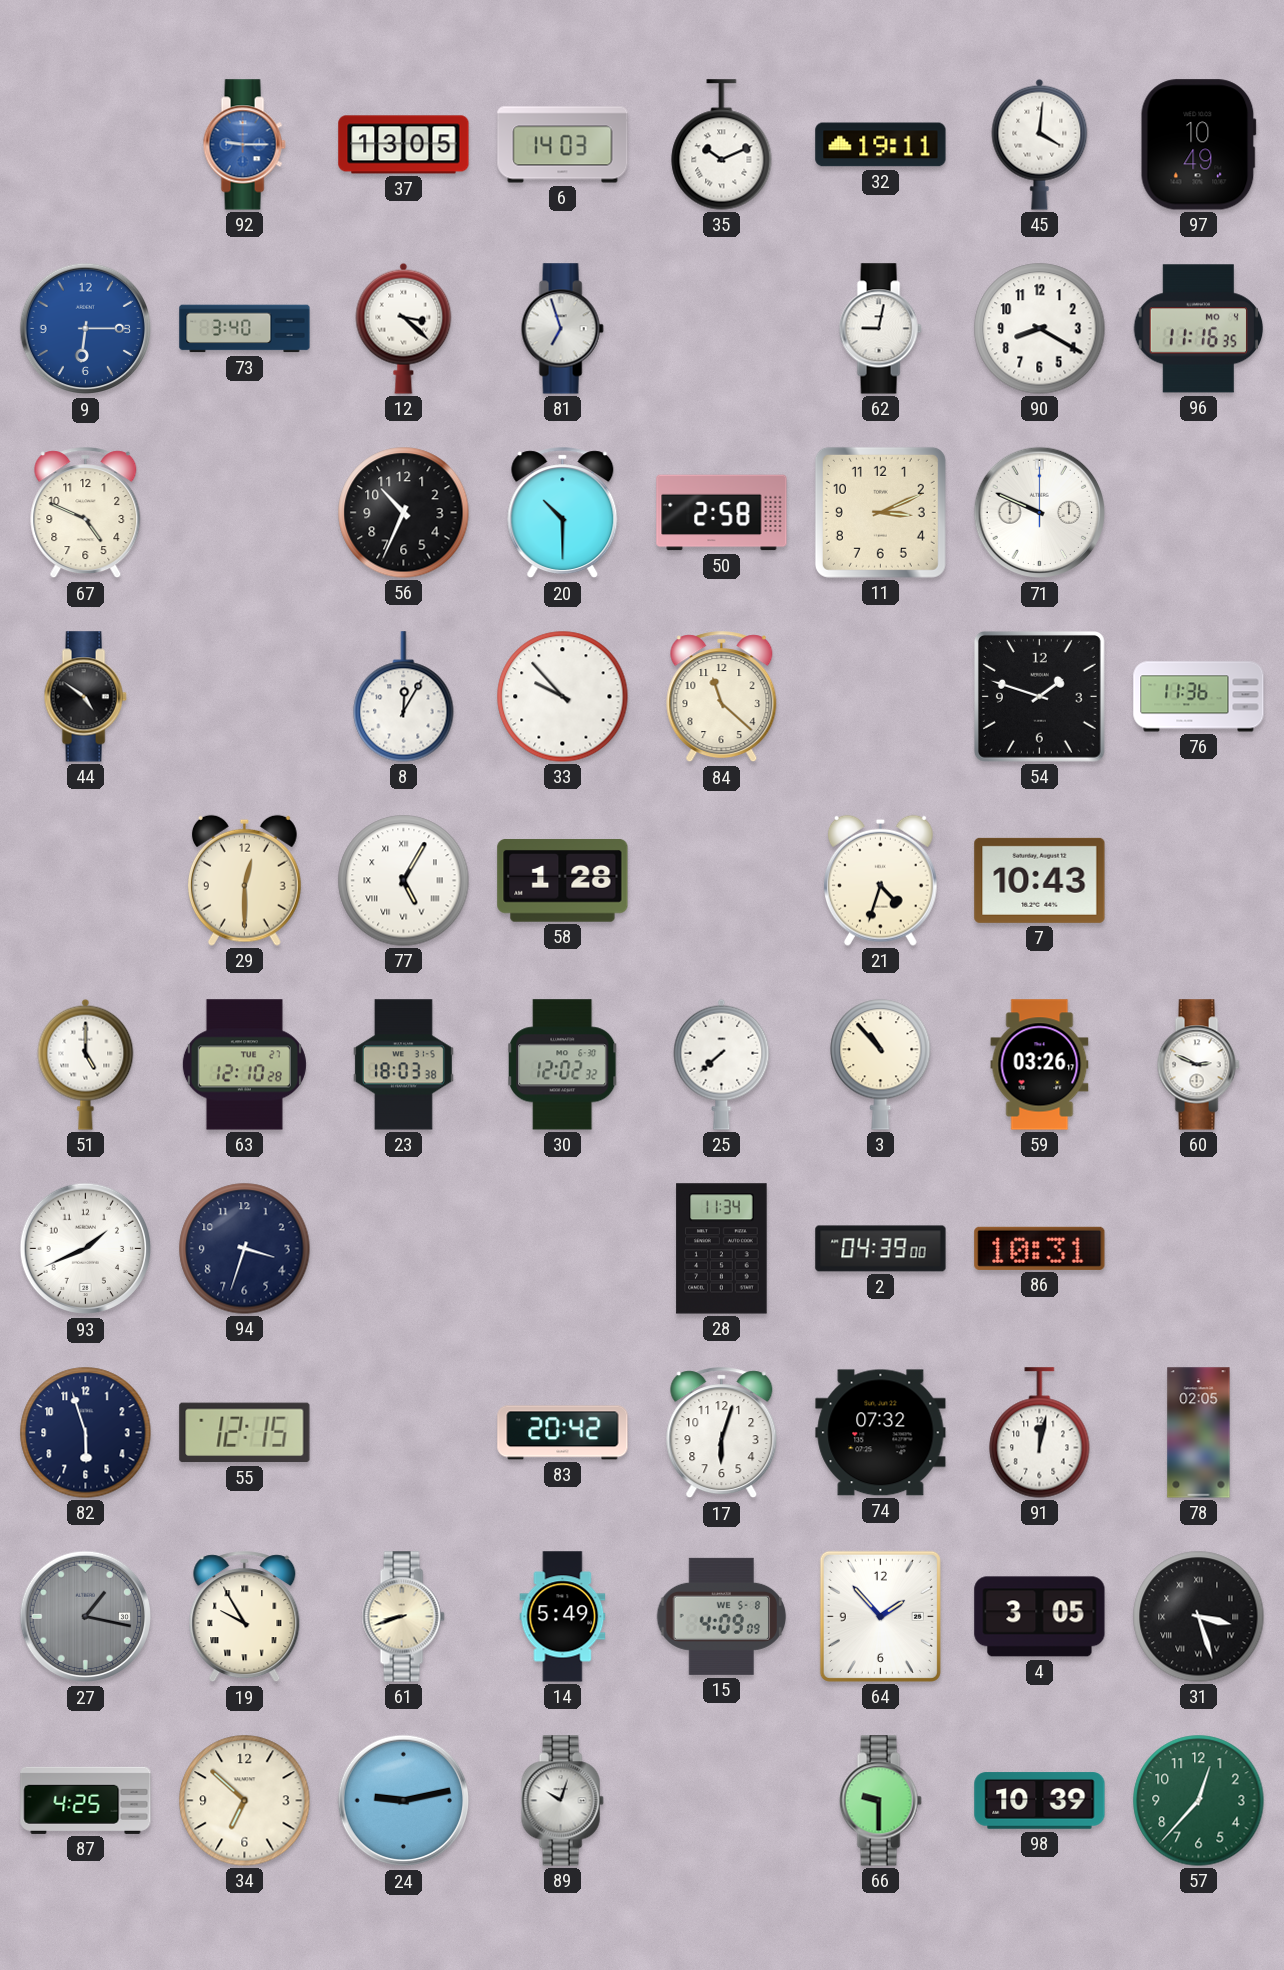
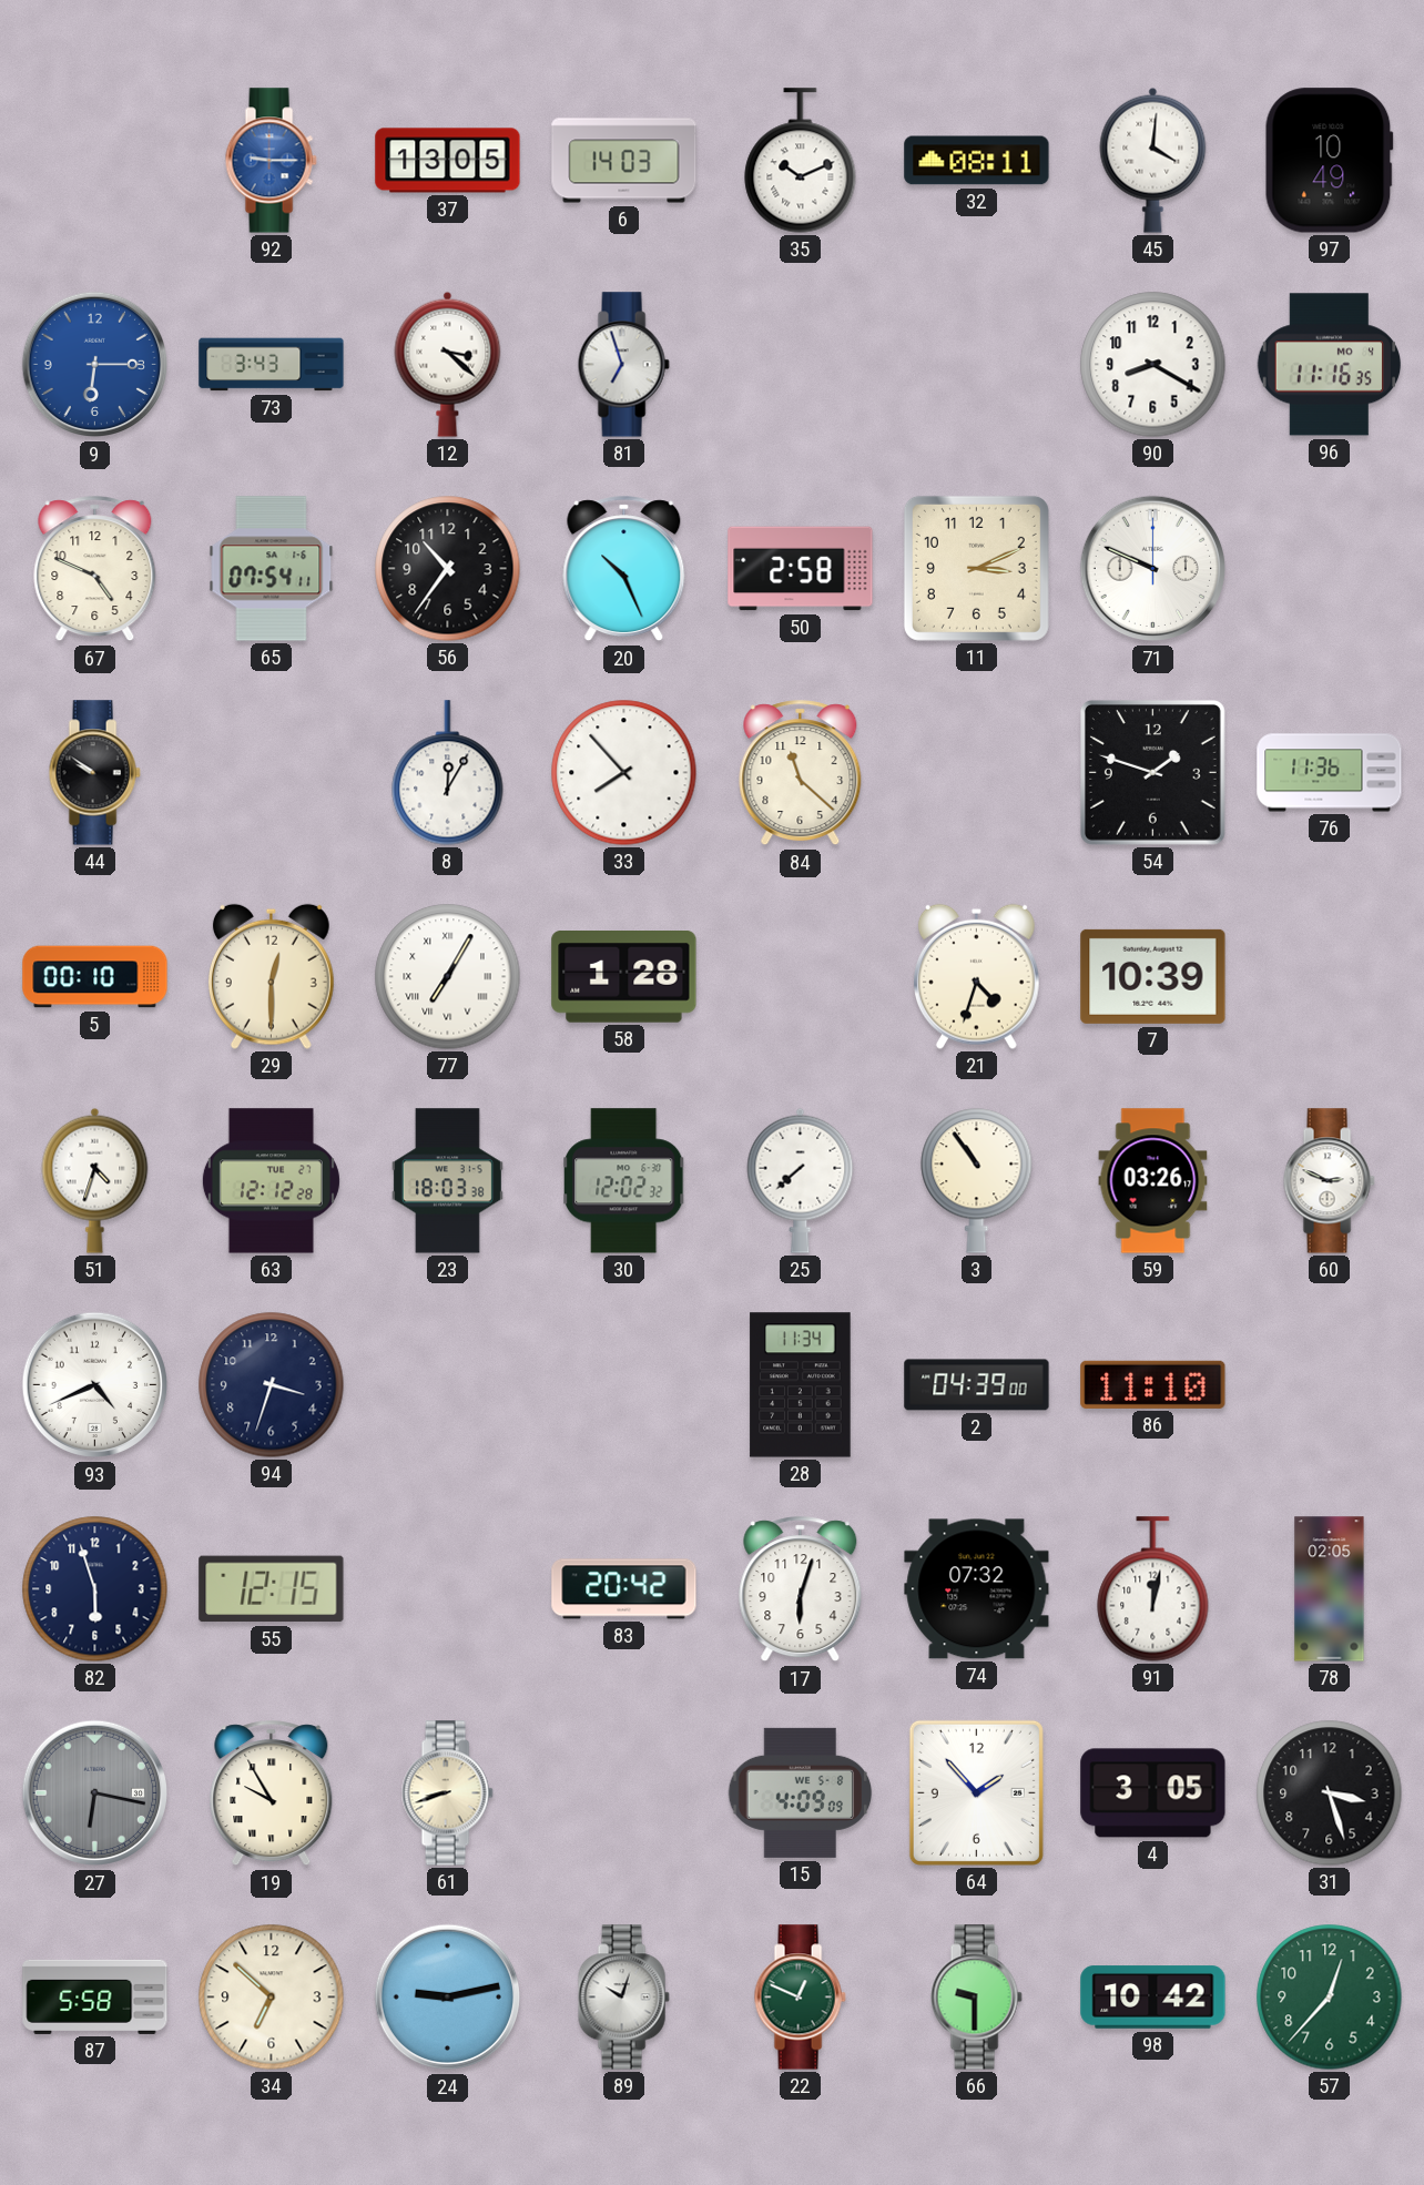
32: 19:11 -> 08:11 (977, 161)
73: 3:40 -> 3:43 (272, 365)
62: 9:02 -> none (880, 329)
65: none -> 07:54 (272, 569)
56: 10:34 -> 10:36 (448, 569)
20: 10:30 -> 10:26 (624, 569)
44: 4:51 -> 9:51 (94, 773)
33: 9:53 -> 7:53 (624, 773)
5: none -> 00:10 (95, 977)
77: 5:05 -> 7:05 (448, 977)
7: 10:43 -> 10:39 (1153, 976)
51: 5:00 -> 4:33 (95, 1180)
63: 12:10 -> 12:12 (271, 1181)
3: 10:53 -> 10:54 (977, 1181)
93: 1:41 -> 4:41 (95, 1385)
86: 10:31 -> 11:10 (1153, 1384)
27: 1:17 -> 6:17 (95, 1793)
14: 5:49 -> none (563, 1617)
31 numerals: Roman -> Arabic (1330, 1793)
87: 4:25 -> 5:58 (95, 1996)
22: none -> 12:49 (800, 1998)
98: 10:39 -> 10:42 (1153, 1998)
